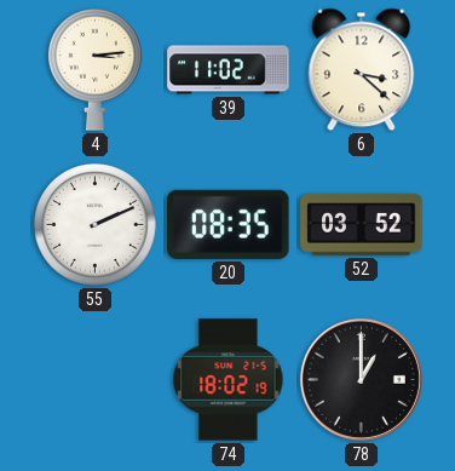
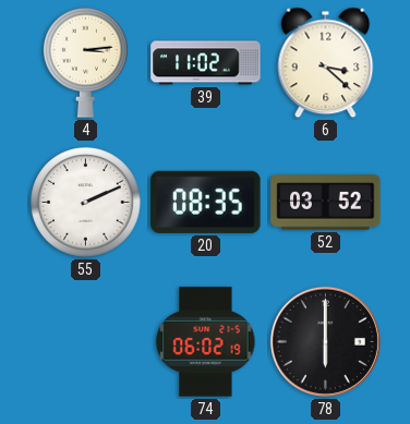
74: 18:02 -> 06:02 (206, 342)
78: 1:00 -> 6:00 (325, 341)
